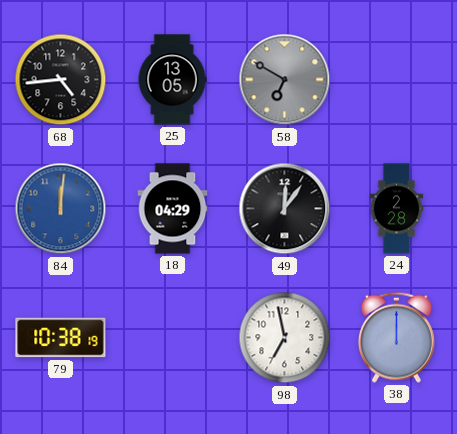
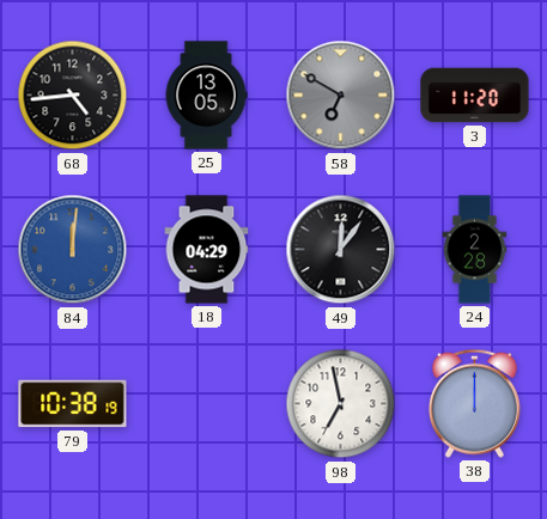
3: none -> 11:20 (475, 96)
